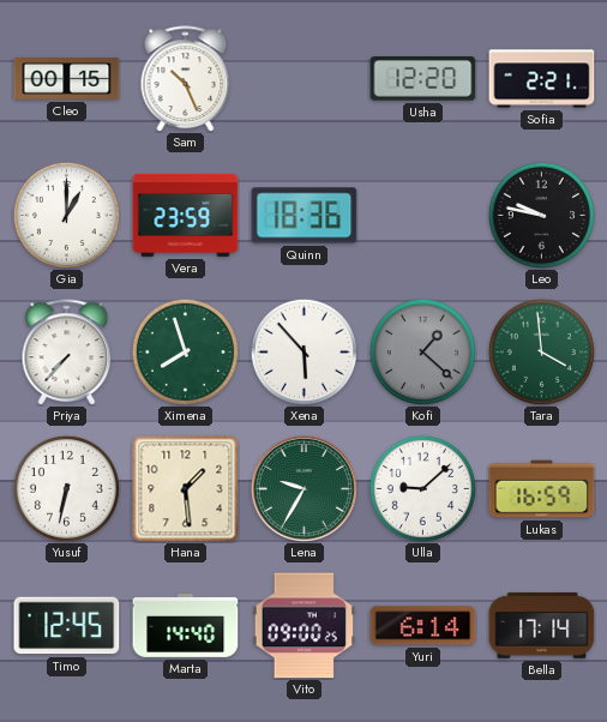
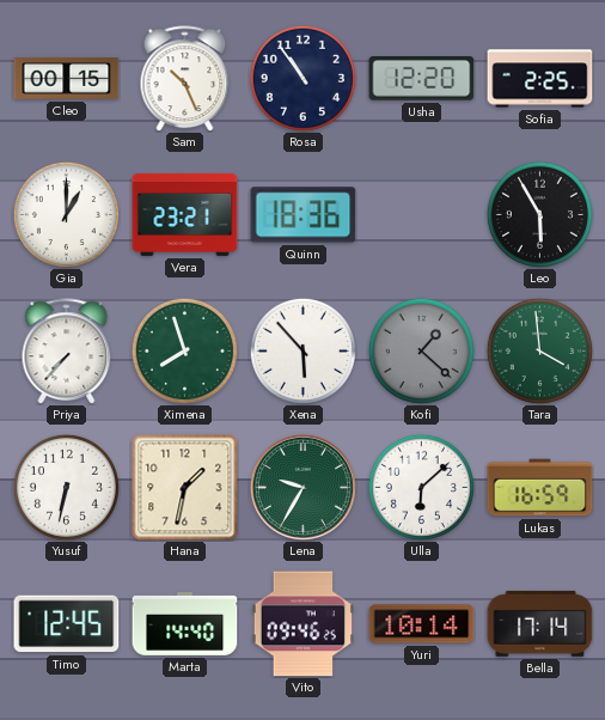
Rosa: none -> 10:54 (302, 78)
Sofia: 2:21 -> 2:25 (540, 79)
Vera: 23:59 -> 23:21 (185, 214)
Leo: 9:47 -> 5:55 (539, 214)
Hana: 1:29 -> 1:32 (185, 488)
Ulla: 9:08 -> 6:08 (421, 487)
Vito: 09:00 -> 09:46 (304, 624)
Yuri: 6:14 -> 10:14 (422, 624)
